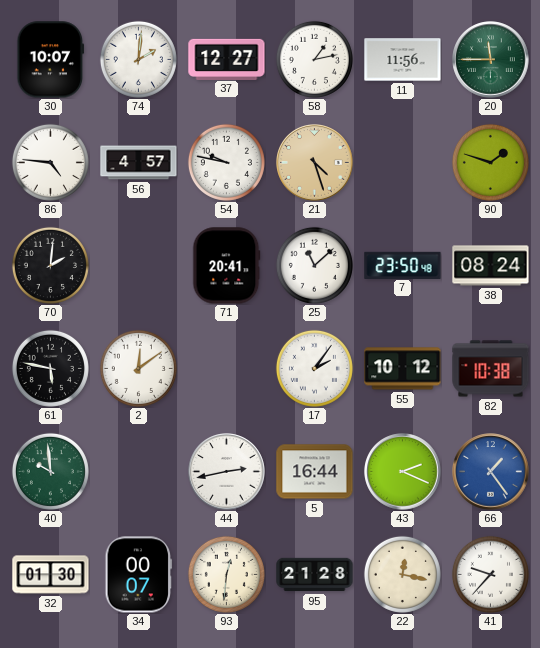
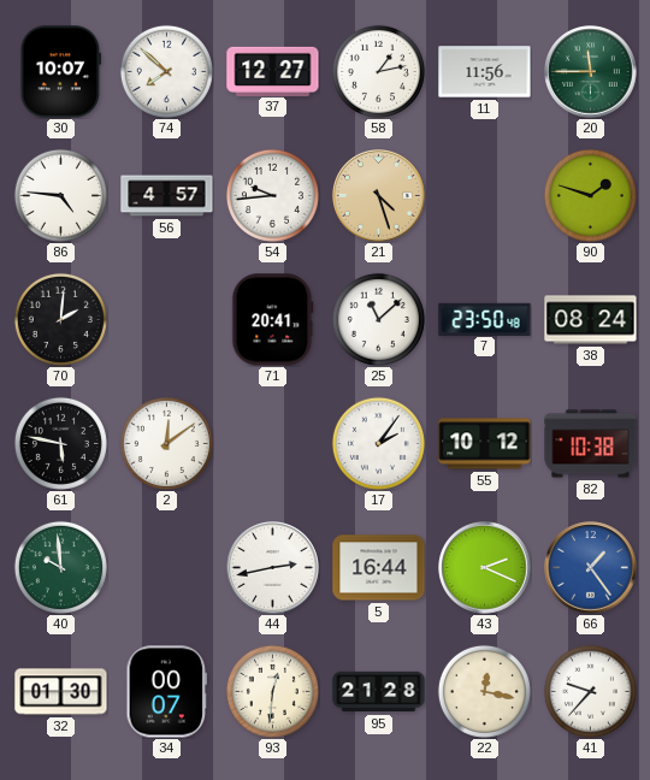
74: 2:01 -> 7:52 (166, 71)
54: 9:47 -> 9:44 (272, 195)
